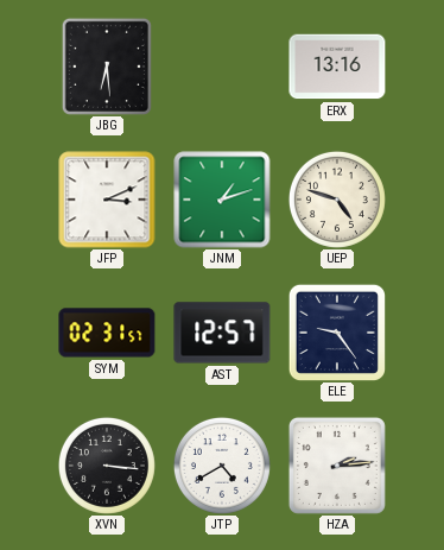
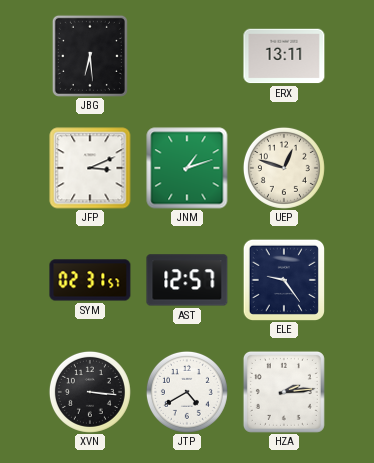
ERX: 13:16 -> 13:11 (284, 56)
UEP: 4:48 -> 12:48 (284, 168)
